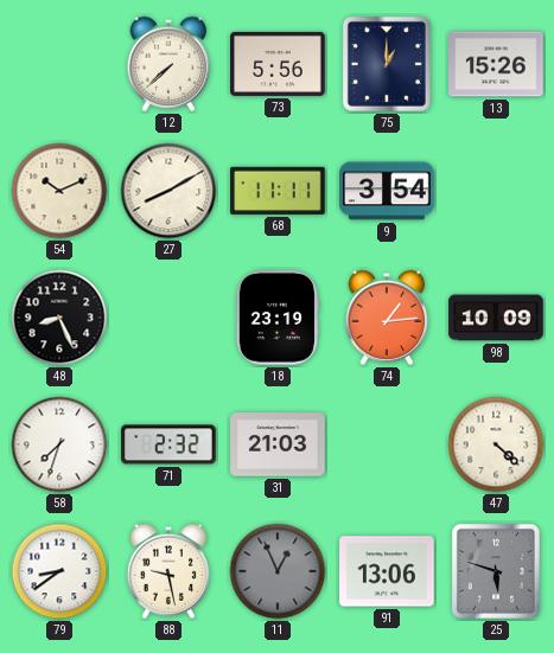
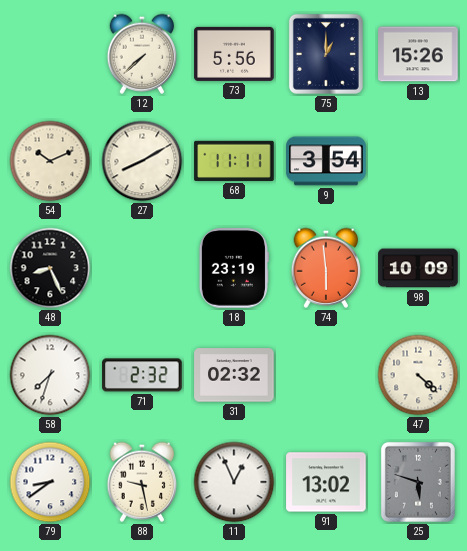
74: 1:14 -> 5:59 (326, 268)
31: 21:03 -> 02:32 (234, 375)
11 dial: grey -> white (234, 482)
91: 13:06 -> 13:02 (326, 482)
